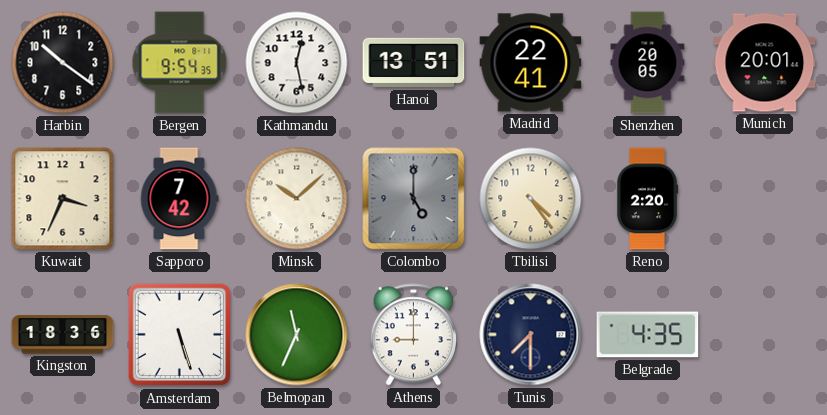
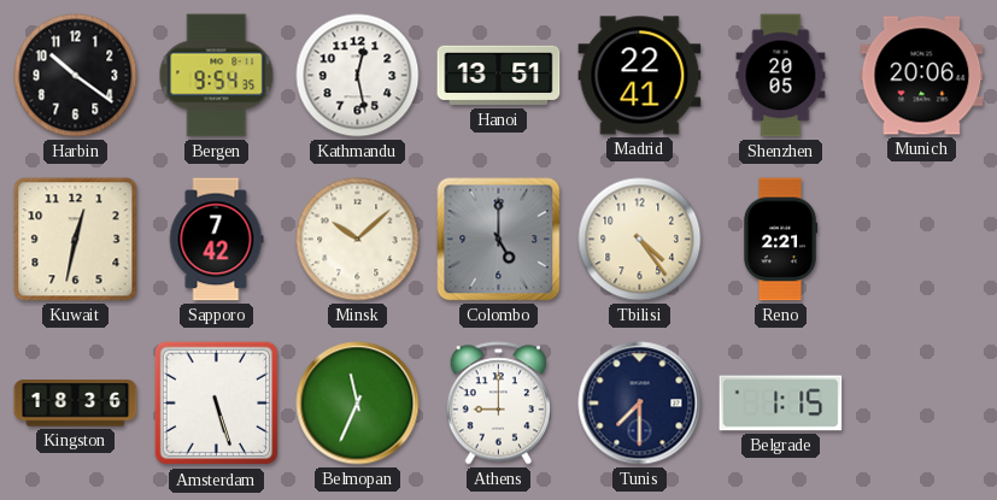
Munich: 20:01 -> 20:06 (922, 76)
Kuwait: 3:34 -> 12:32 (76, 240)
Reno: 2:20 -> 2:21 (780, 240)
Belgrade: 4:35 -> 1:15 (781, 404)
